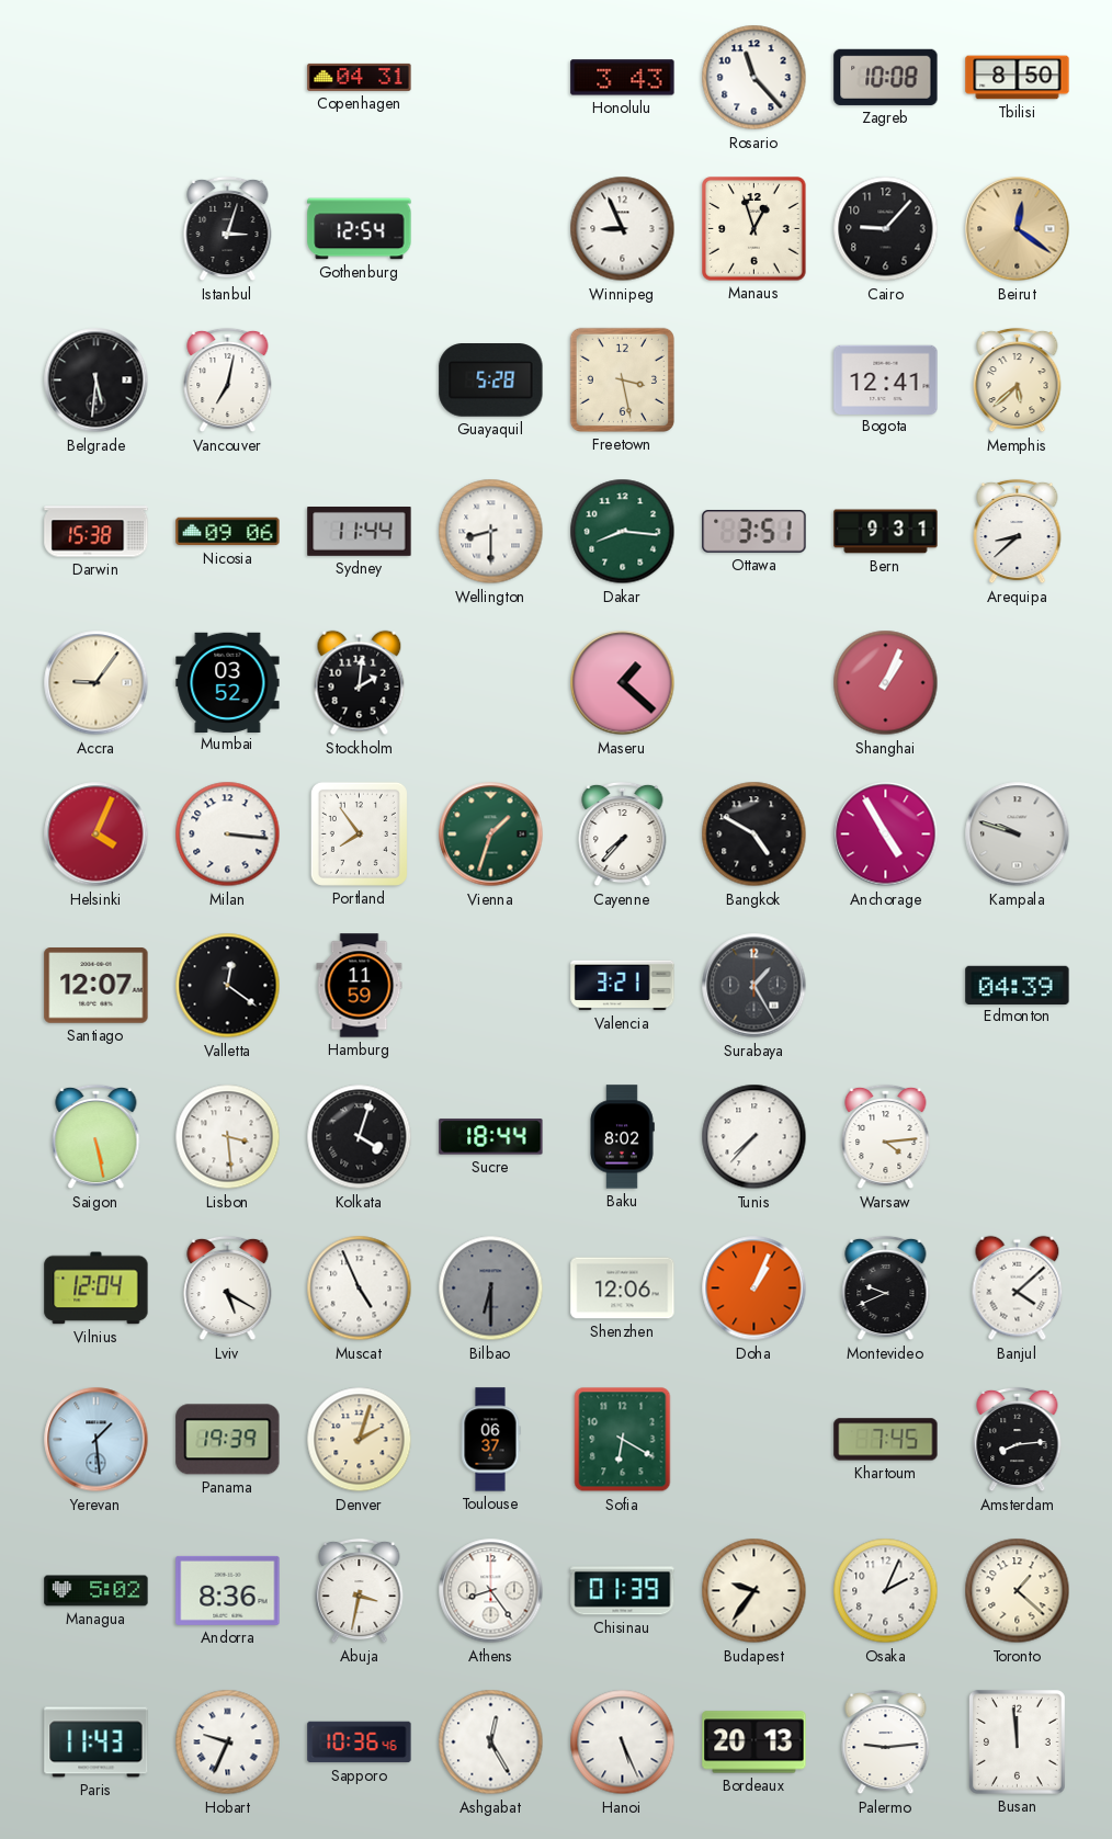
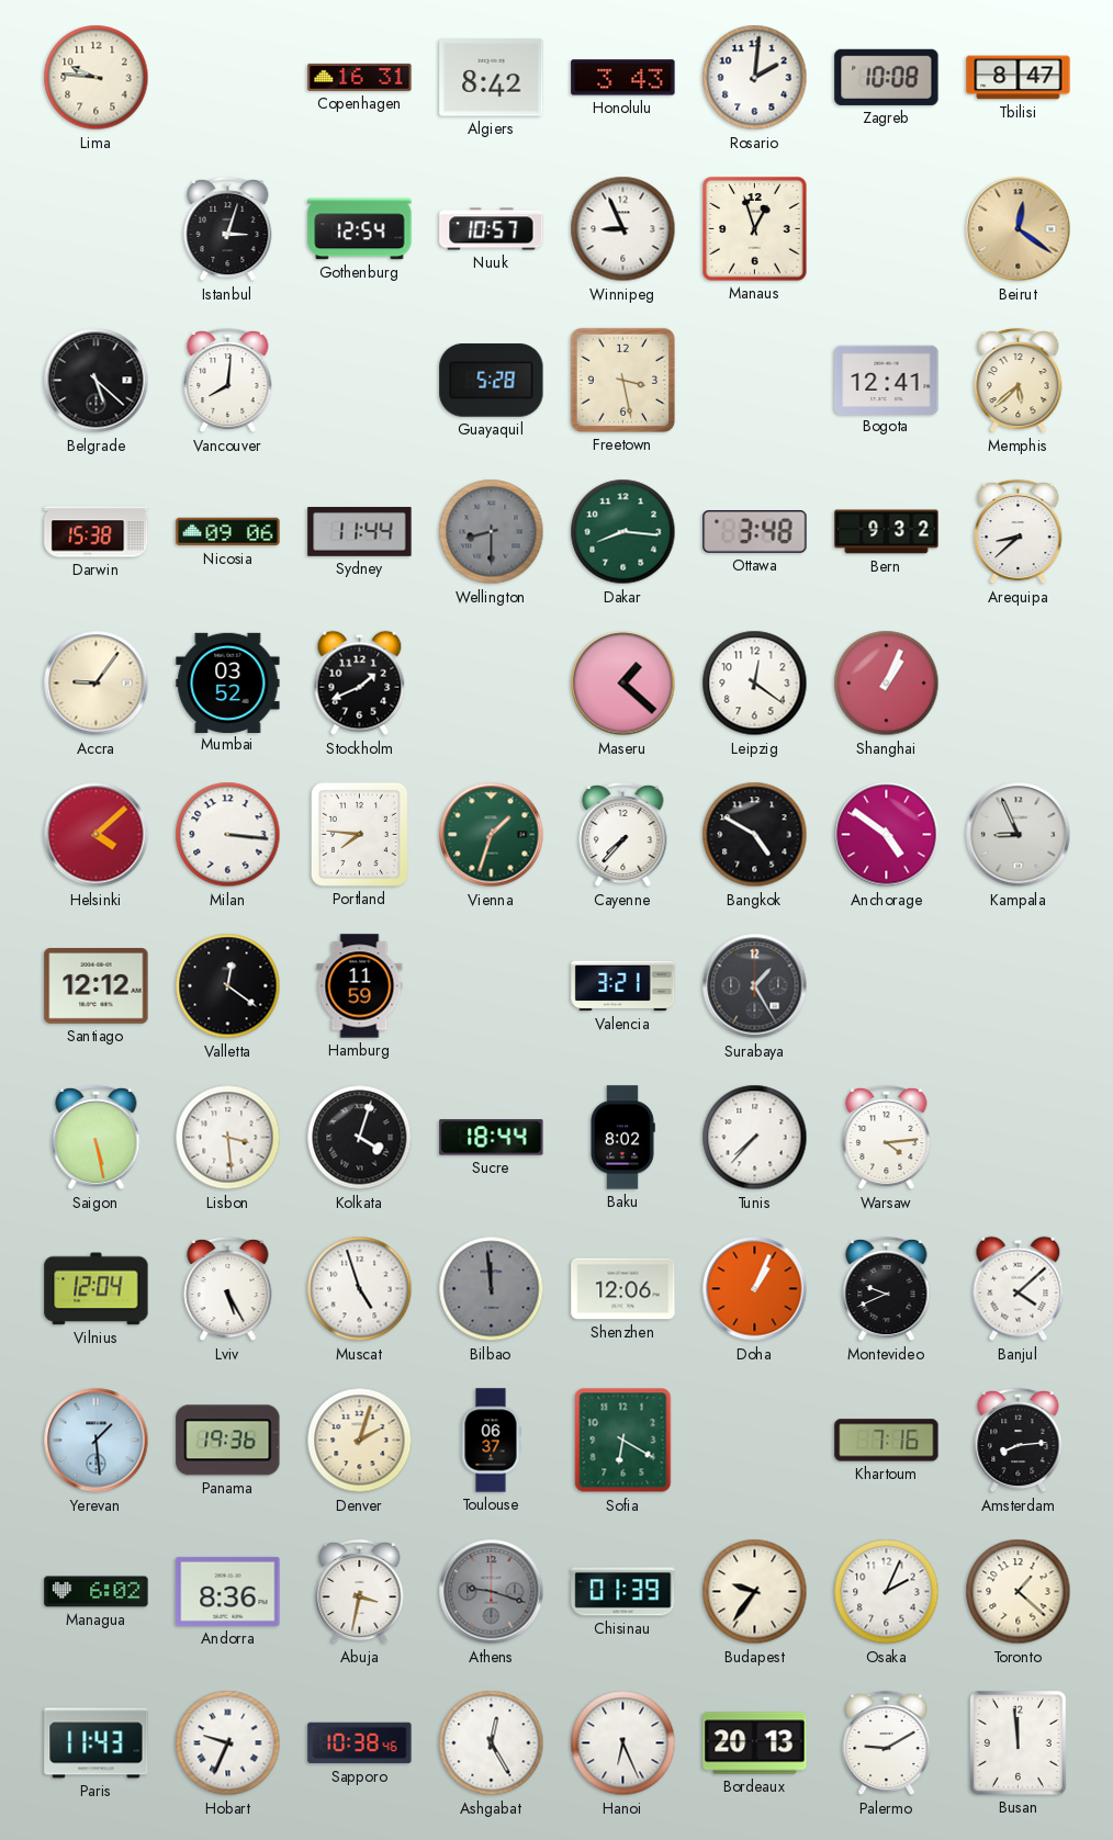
Lima: none -> 9:46 (97, 78)
Copenhagen: 04:31 -> 16:31 (360, 77)
Algiers: none -> 8:42 (492, 78)
Rosario: 11:23 -> 2:01 (755, 78)
Tbilisi: 8:50 -> 8:47 (1019, 78)
Nuuk: none -> 10:57 (492, 229)
Cairo: 9:07 -> none (886, 229)
Belgrade: 5:31 -> 5:22 (97, 381)
Vancouver: 7:02 -> 8:01 (228, 381)
Wellington dial: white -> grey (492, 532)
Ottawa: 3:51 -> 3:48 (755, 532)
Bern: 9:31 -> 9:32 (887, 532)
Stockholm: 2:01 -> 1:41 (360, 684)
Leipzig: none -> 12:21 (755, 684)
Helsinki: 4:04 -> 4:08 (97, 835)
Portland: 7:54 -> 7:46 (359, 834)
Anchorage: 4:55 -> 4:51 (887, 835)
Kampala: 9:48 -> 8:56 (1019, 835)
Santiago: 12:07 -> 12:12 (97, 986)
Edmonton: 04:39 -> none (1018, 985)
Lviv: 5:20 -> 5:25 (228, 1289)
Muscat: 4:56 -> 4:57 (360, 1289)
Bilbao: 6:30 -> 11:59 (492, 1289)
Panama: 19:39 -> 19:36 (228, 1441)
Khartoum: 7:45 -> 7:16 (887, 1441)
Managua: 5:02 -> 6:02 (97, 1592)
Athens: 8:24 -> 9:18 (492, 1592)
Athens dial: white -> grey (492, 1592)
Sapporo: 10:36 -> 10:38 (360, 1743)
Hanoi: 5:26 -> 6:26 (623, 1743)
Palermo: 9:14 -> 9:10 (887, 1743)
